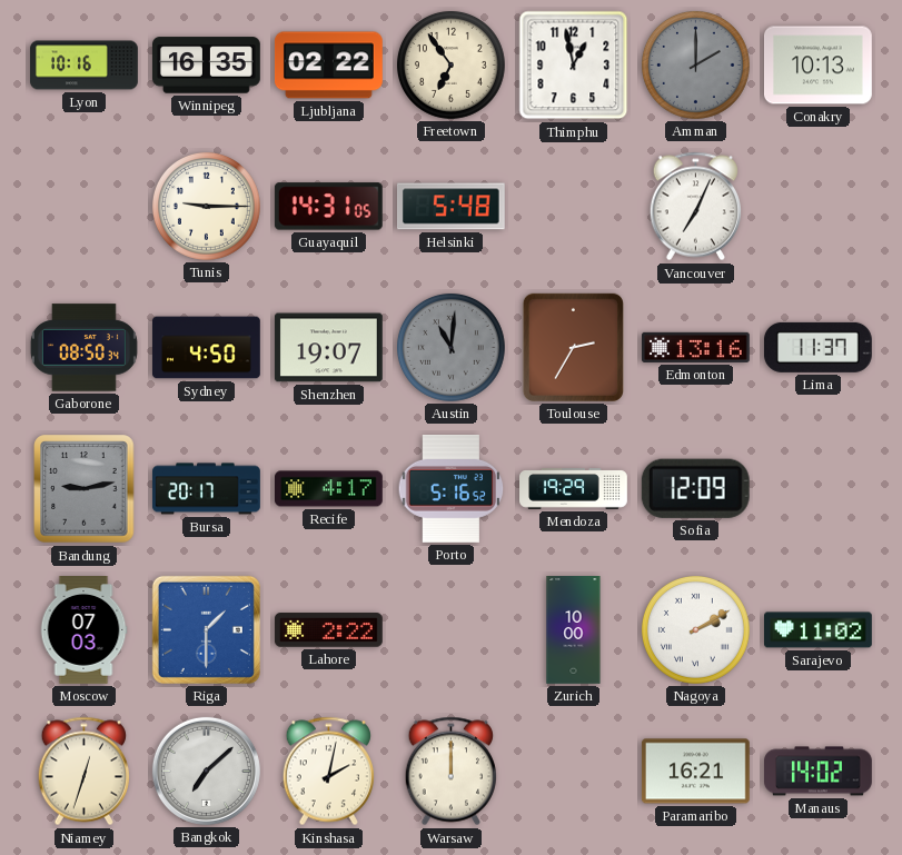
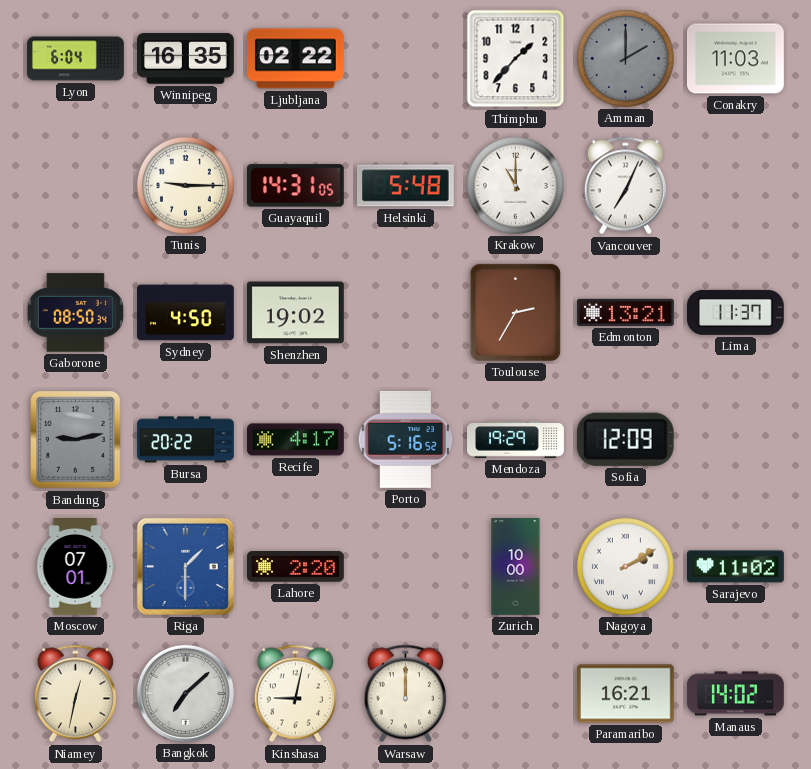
Lyon: 10:16 -> 6:04 (76, 59)
Freetown: 6:54 -> none (450, 64)
Thimphu: 12:58 -> 1:37 (516, 59)
Conakry: 10:13 -> 11:03 (736, 59)
Krakow: none -> 11:00 (515, 185)
Shenzhen: 19:07 -> 19:02 (295, 313)
Austin: 11:01 -> none (450, 347)
Edmonton: 13:16 -> 13:21 (626, 312)
Bursa: 20:17 -> 20:22 (186, 440)
Moscow: 07:03 -> 07:01 (75, 567)
Lahore: 2:22 -> 2:20 (296, 567)
Niamey: 12:33 -> 12:32 (75, 694)
Kinshasa: 2:02 -> 9:02 (295, 694)
